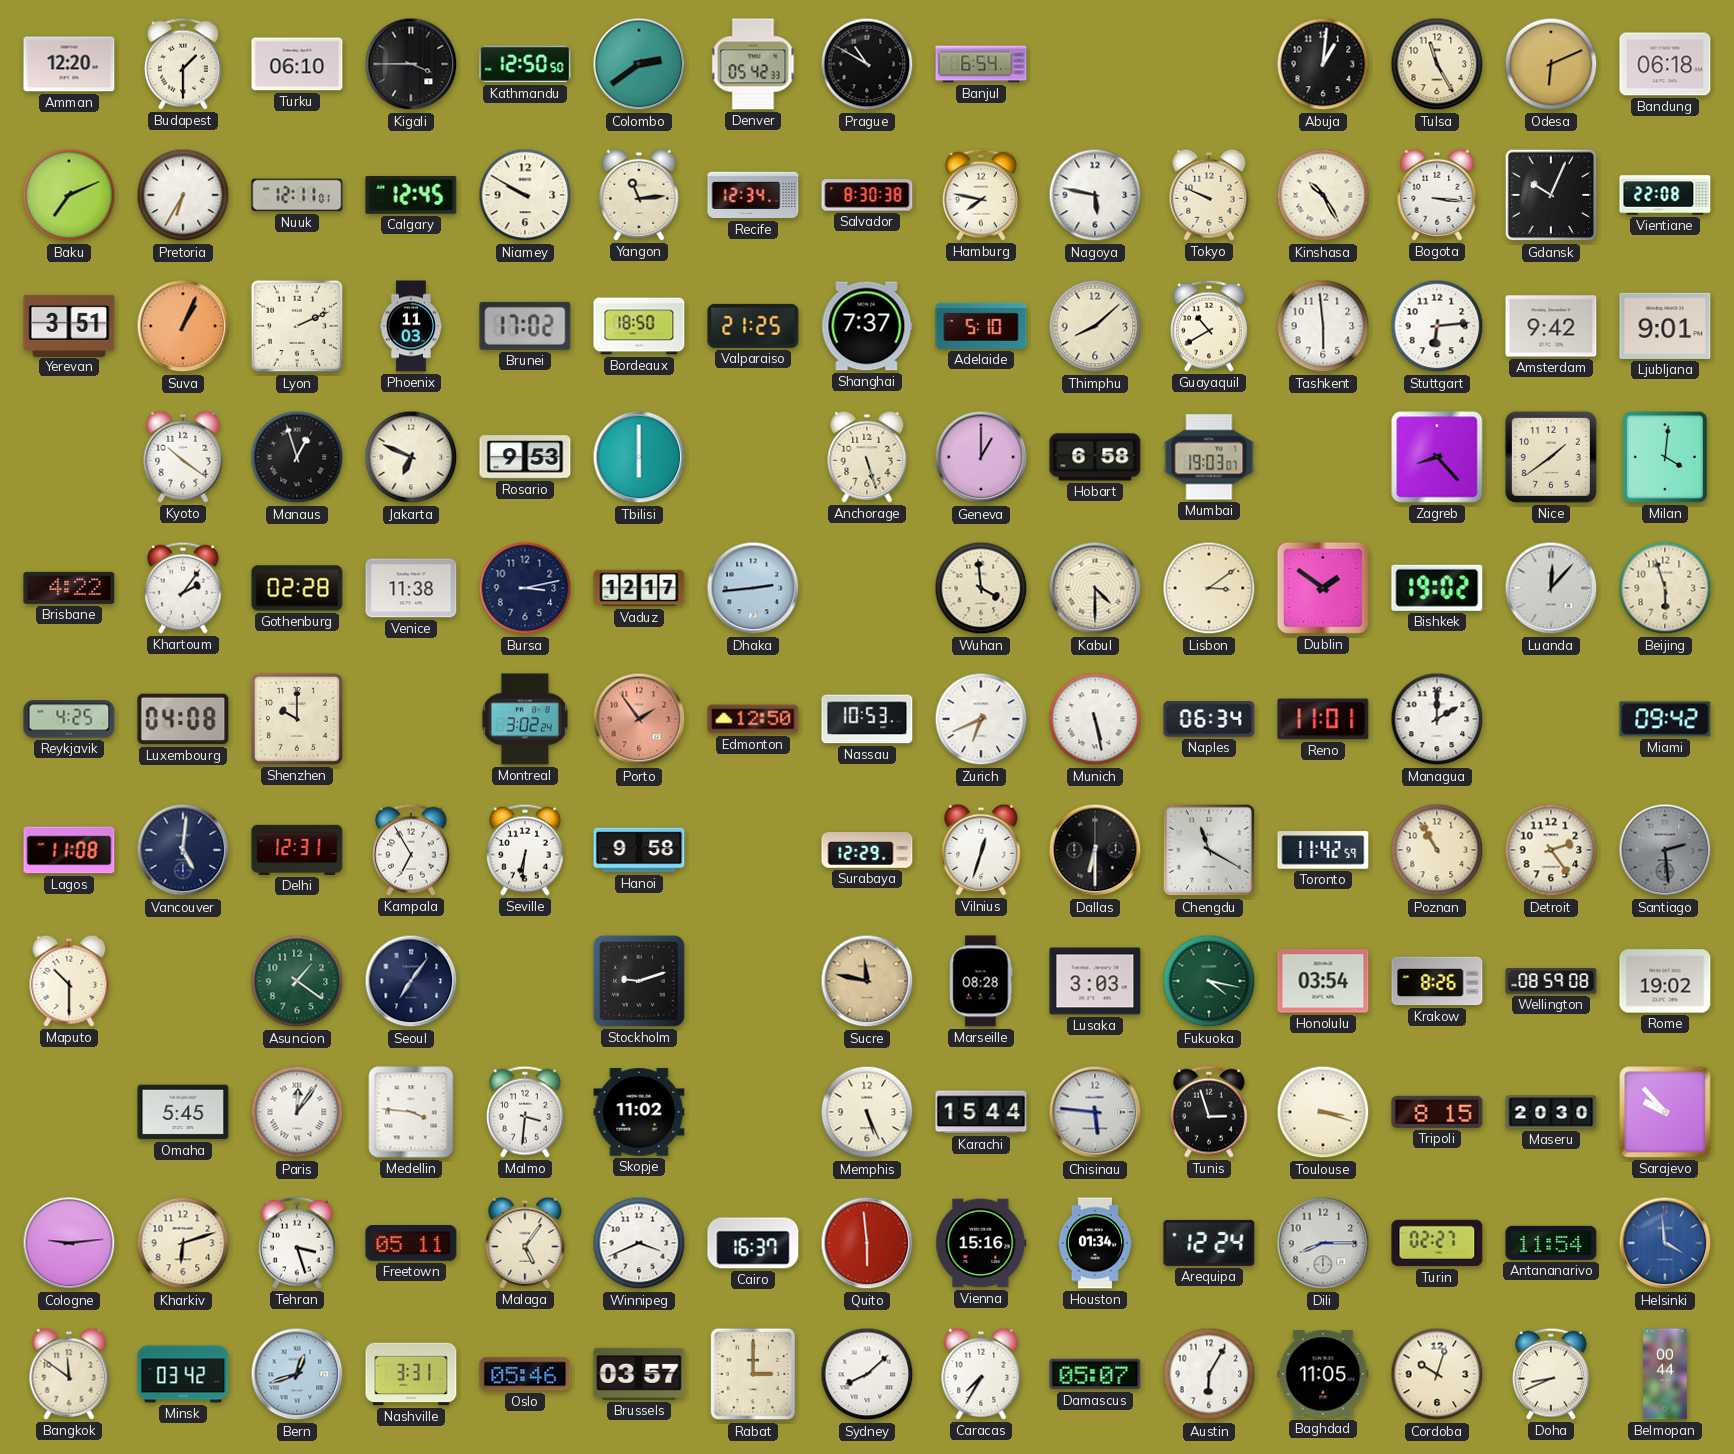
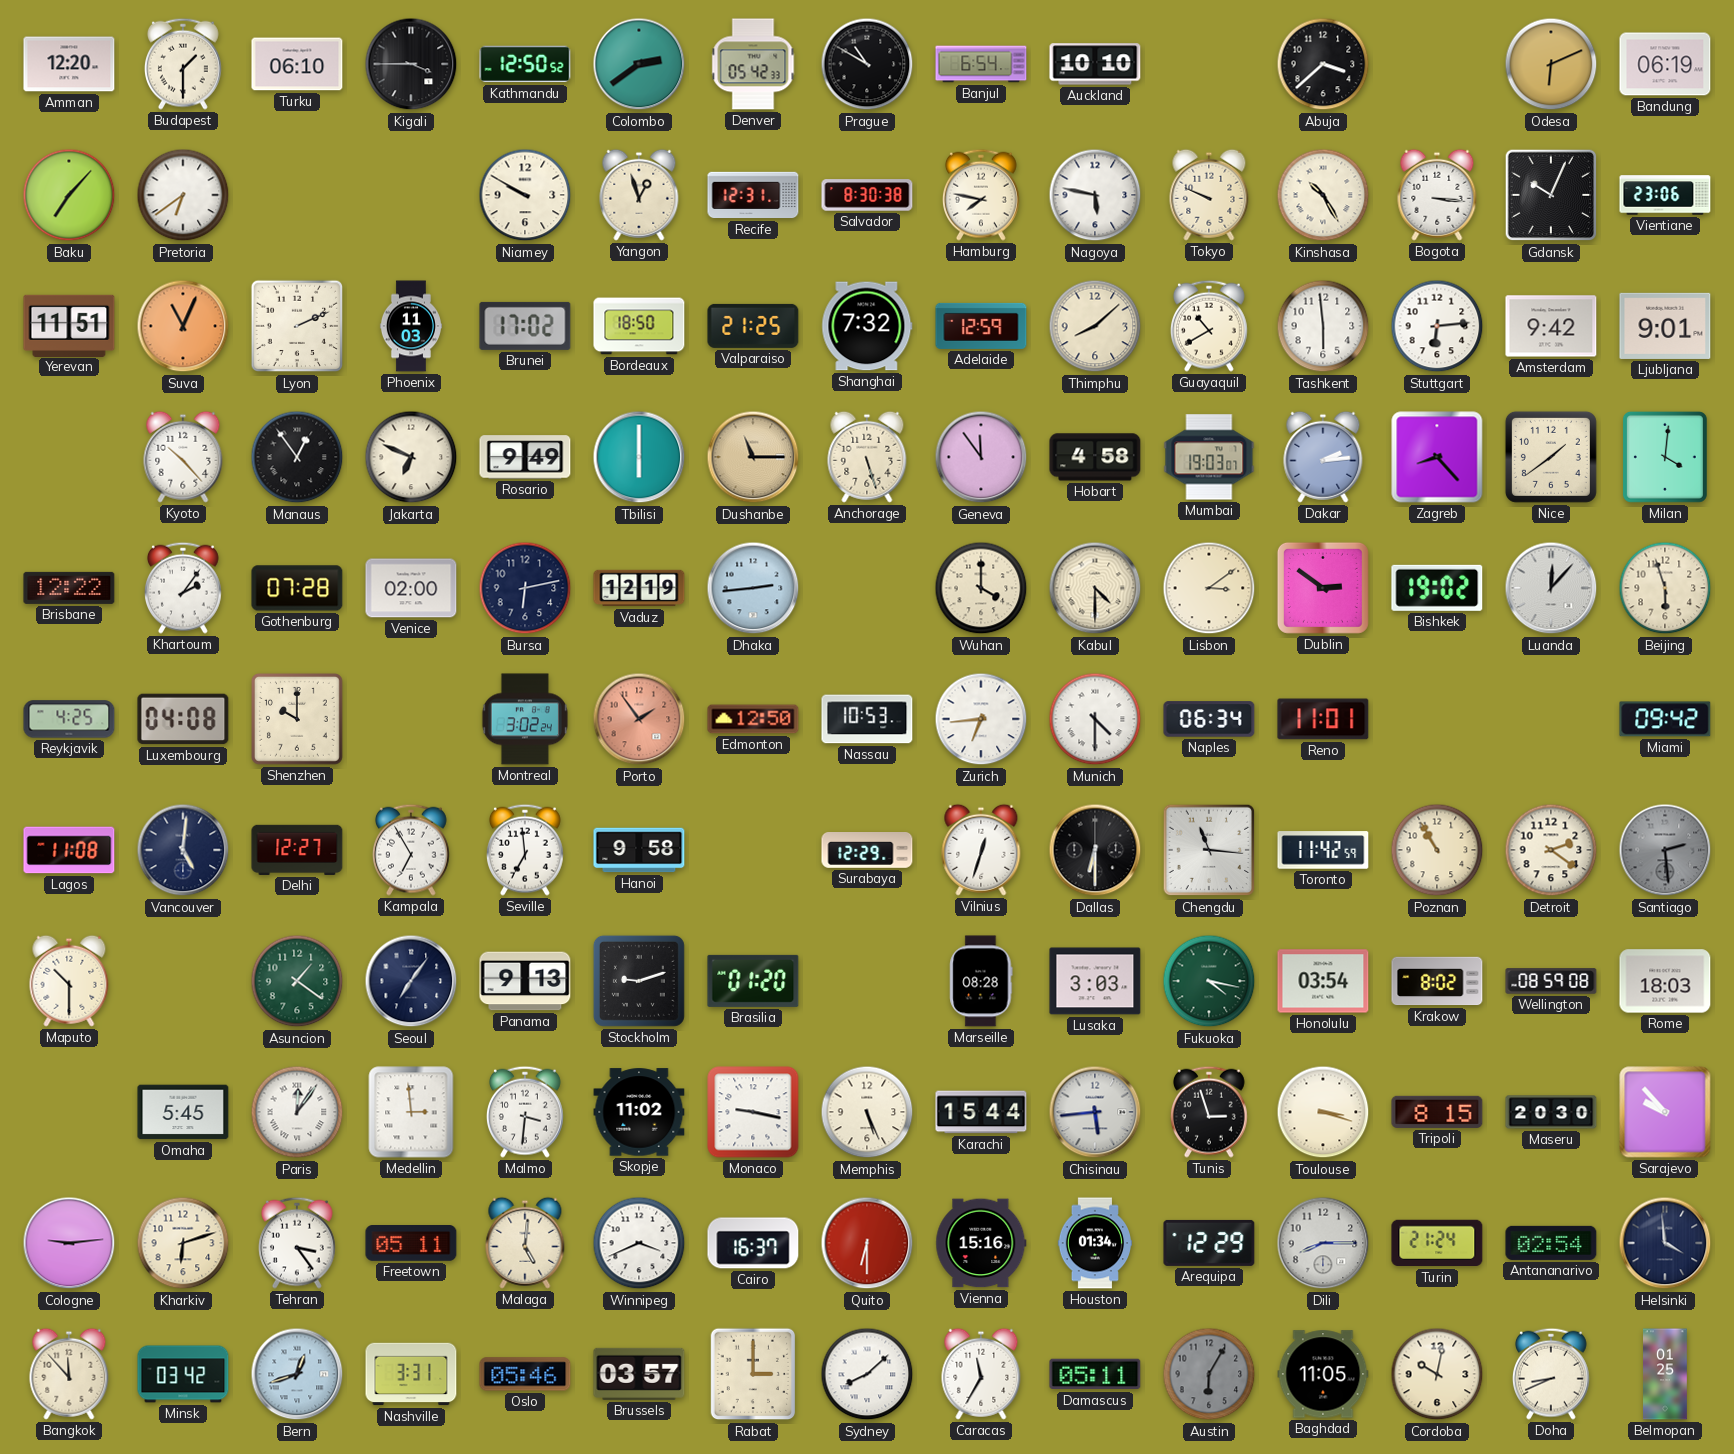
Kathmandu: 12:50:50 -> 12:50:52 (525, 64)
Auckland: none -> 10:10 (1095, 64)
Abuja: 1:01 -> 3:38 (1323, 64)
Tulsa: 11:25 -> none (1437, 64)
Bandung: 06:18 -> 06:19 (1665, 64)
Baku: 7:11 -> 7:07 (69, 195)
Pretoria: 6:35 -> 6:39 (183, 195)
Nuuk: 12:11 -> none (297, 195)
Calgary: 12:45 -> none (411, 195)
Yangon: 11:14 -> 12:57 (639, 195)
Recife: 12:34 -> 12:31 (753, 195)
Vientiane: 22:08 -> 23:06 (1665, 195)
Yerevan: 3:51 -> 11:51 (69, 325)
Suva: 1:04 -> 11:04 (183, 326)
Shanghai: 7:37 -> 7:32 (867, 326)
Adelaide: 5:10 -> 12:59 (981, 326)
Kyoto: 10:21 -> 10:23 (183, 457)
Manaus: 12:57 -> 12:54 (297, 457)
Rosario: 9:53 -> 9:49 (525, 457)
Dushanbe: none -> 11:15 (753, 457)
Geneva: 1:00 -> 11:54 (981, 457)
Hobart: 6:58 -> 4:58 (1095, 457)
Dakar: none -> 2:14 (1323, 457)
Brisbane: 4:22 -> 12:22 (69, 588)
Gothenburg: 02:28 -> 07:28 (297, 588)
Venice: 11:38 -> 02:00 (411, 588)
Bursa: 3:13 -> 6:13 (525, 588)
Vaduz: 12:17 -> 12:19 (639, 588)
Wuhan: 3:59 -> 4:00 (981, 588)
Dublin: 1:51 -> 2:51 (1323, 588)
Zurich: 6:41 -> 6:44 (981, 719)
Munich: 5:28 -> 4:30 (1095, 719)
Managua: 2:00 -> none (1437, 719)
Delhi: 12:31 -> 12:27 (297, 850)
Seville: 6:31 -> 6:59 (525, 850)
Chengdu: 11:20 -> 11:16 (1209, 850)
Detroit: 2:24 -> 2:21 (1551, 850)
Panama: none -> 9:13 (525, 981)
Brasilia: none -> 01:20 (753, 981)
Sucre: 11:47 -> none (867, 981)
Krakow: 8:26 -> 8:02 (1437, 981)
Rome: 19:02 -> 18:03 (1665, 981)
Medellin: 3:46 -> 2:59 (411, 1112)
Monaco: none -> 9:17 (753, 1112)
Chisinau: 5:46 -> 5:44 (1095, 1112)
Tehran: 3:27 -> 3:24 (297, 1243)
Malaga: 5:06 -> 5:01 (525, 1243)
Quito: 5:59 -> 6:30 (867, 1243)
Arequipa: 12:24 -> 12:29 (1209, 1243)
Turin: 02:27 -> 21:24 (1437, 1243)
Antananarivo: 11:54 -> 02:54 (1551, 1243)
Helsinki dial: blue -> navy (1665, 1243)
Bangkok: 11:51 -> 11:53 (69, 1374)
Caracas: 7:35 -> 11:35 (981, 1374)
Damascus: 05:07 -> 05:11 (1095, 1374)
Austin dial: white -> grey (1209, 1374)
Cordoba: 10:03 -> 10:02 (1437, 1374)
Belmopan: 00:44 -> 01:25 (1665, 1374)
